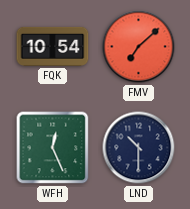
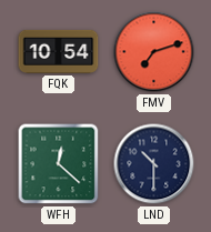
FMV: 7:08 -> 7:12 (154, 52)
WFH: 12:26 -> 12:22 (59, 164)
